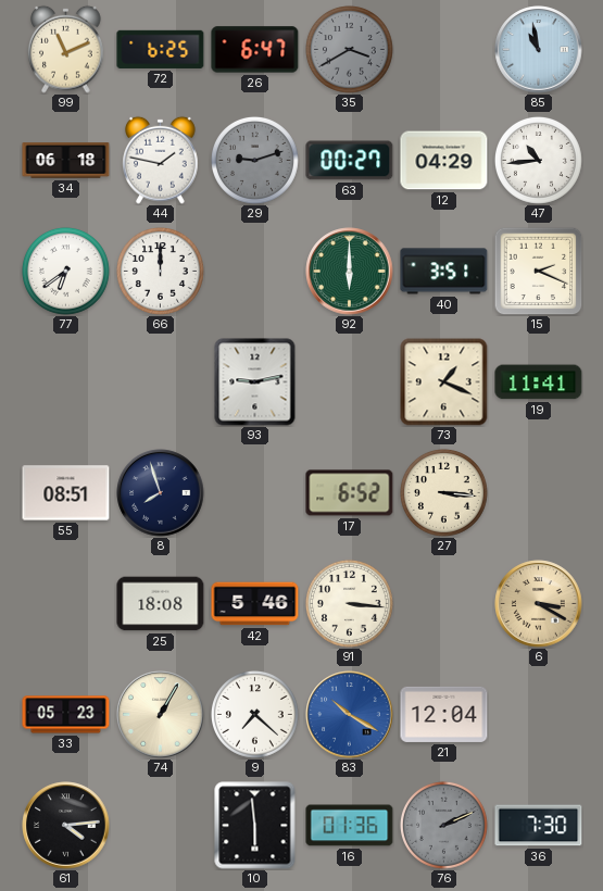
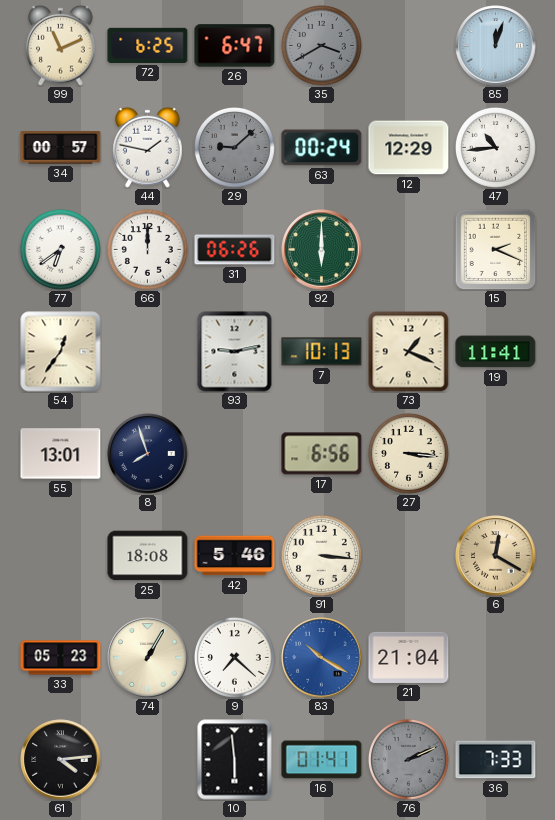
85: 10:58 -> 12:03 (496, 46)
34: 06:18 -> 00:57 (61, 148)
29: 9:12 -> 9:08 (234, 147)
63: 00:27 -> 00:24 (322, 148)
12: 04:29 -> 12:29 (409, 148)
31: none -> 06:26 (235, 250)
40: 3:51 -> none (444, 272)
54: none -> 12:36 (61, 352)
7: none -> 10:13 (322, 352)
55: 08:51 -> 13:01 (61, 454)
17: 6:52 -> 6:56 (322, 454)
6: 3:20 -> 12:20 (496, 556)
21: 12:04 -> 21:04 (409, 657)
16: 01:36 -> 01:41 (322, 760)
36: 7:30 -> 7:33 (496, 760)
